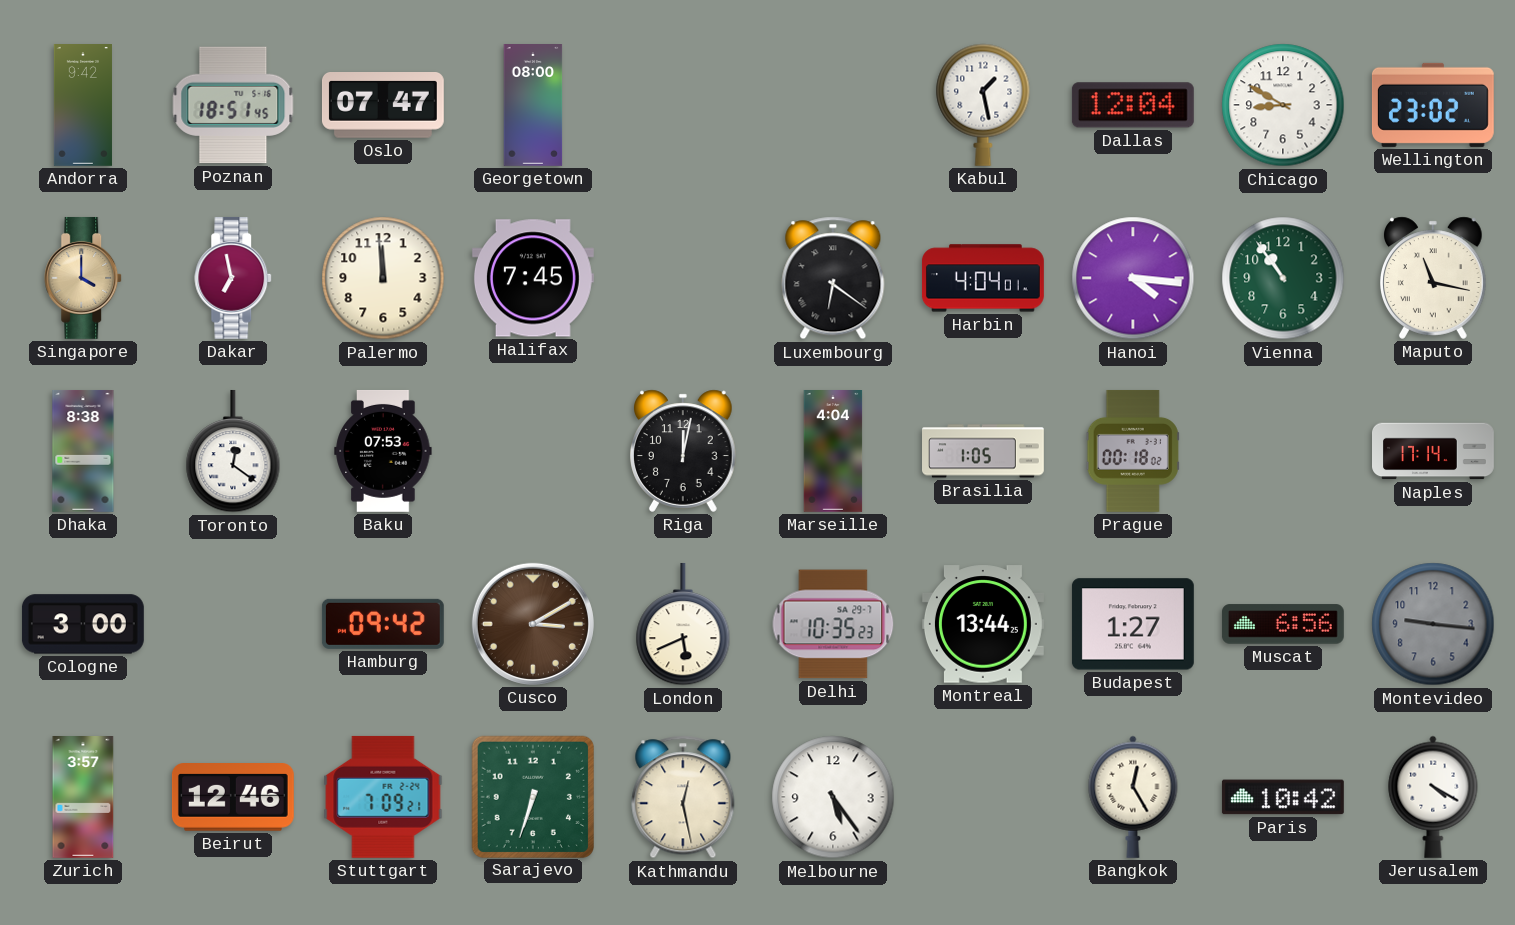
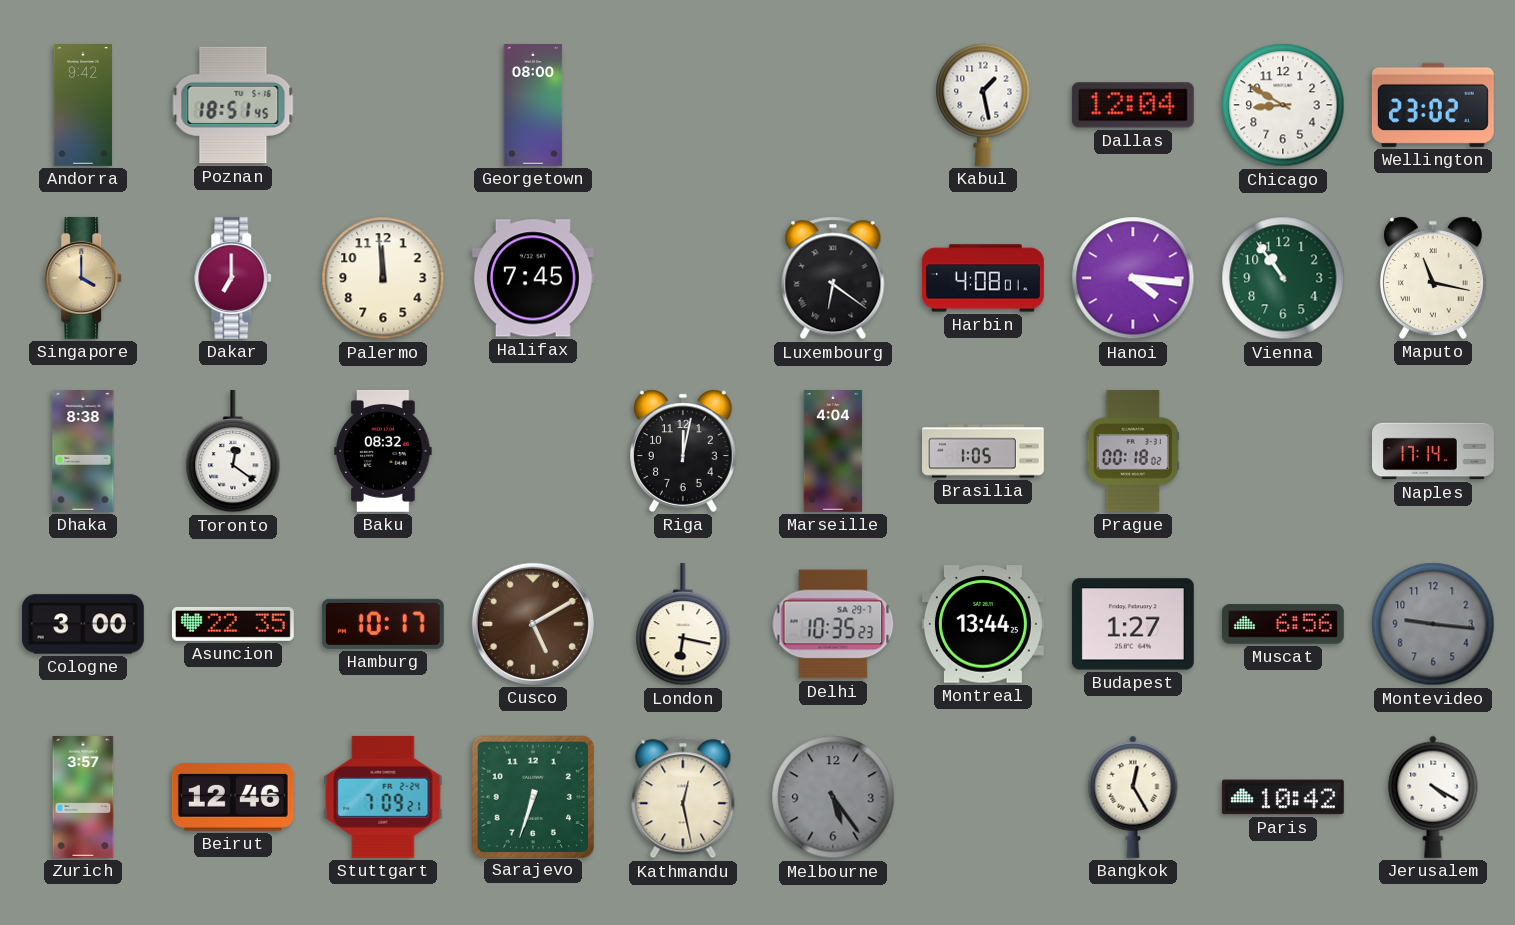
Oslo: 07:47 -> none (383, 106)
Dakar: 6:58 -> 7:00 (234, 278)
Harbin: 4:04 -> 4:08 (983, 278)
Baku: 07:53 -> 08:32 (383, 451)
Asuncion: none -> 22:35 (233, 624)
Hamburg: 09:42 -> 10:17 (383, 624)
Cusco: 3:10 -> 5:10 (533, 624)
London: 5:41 -> 6:17 (683, 624)
Melbourne dial: white -> grey (833, 797)
